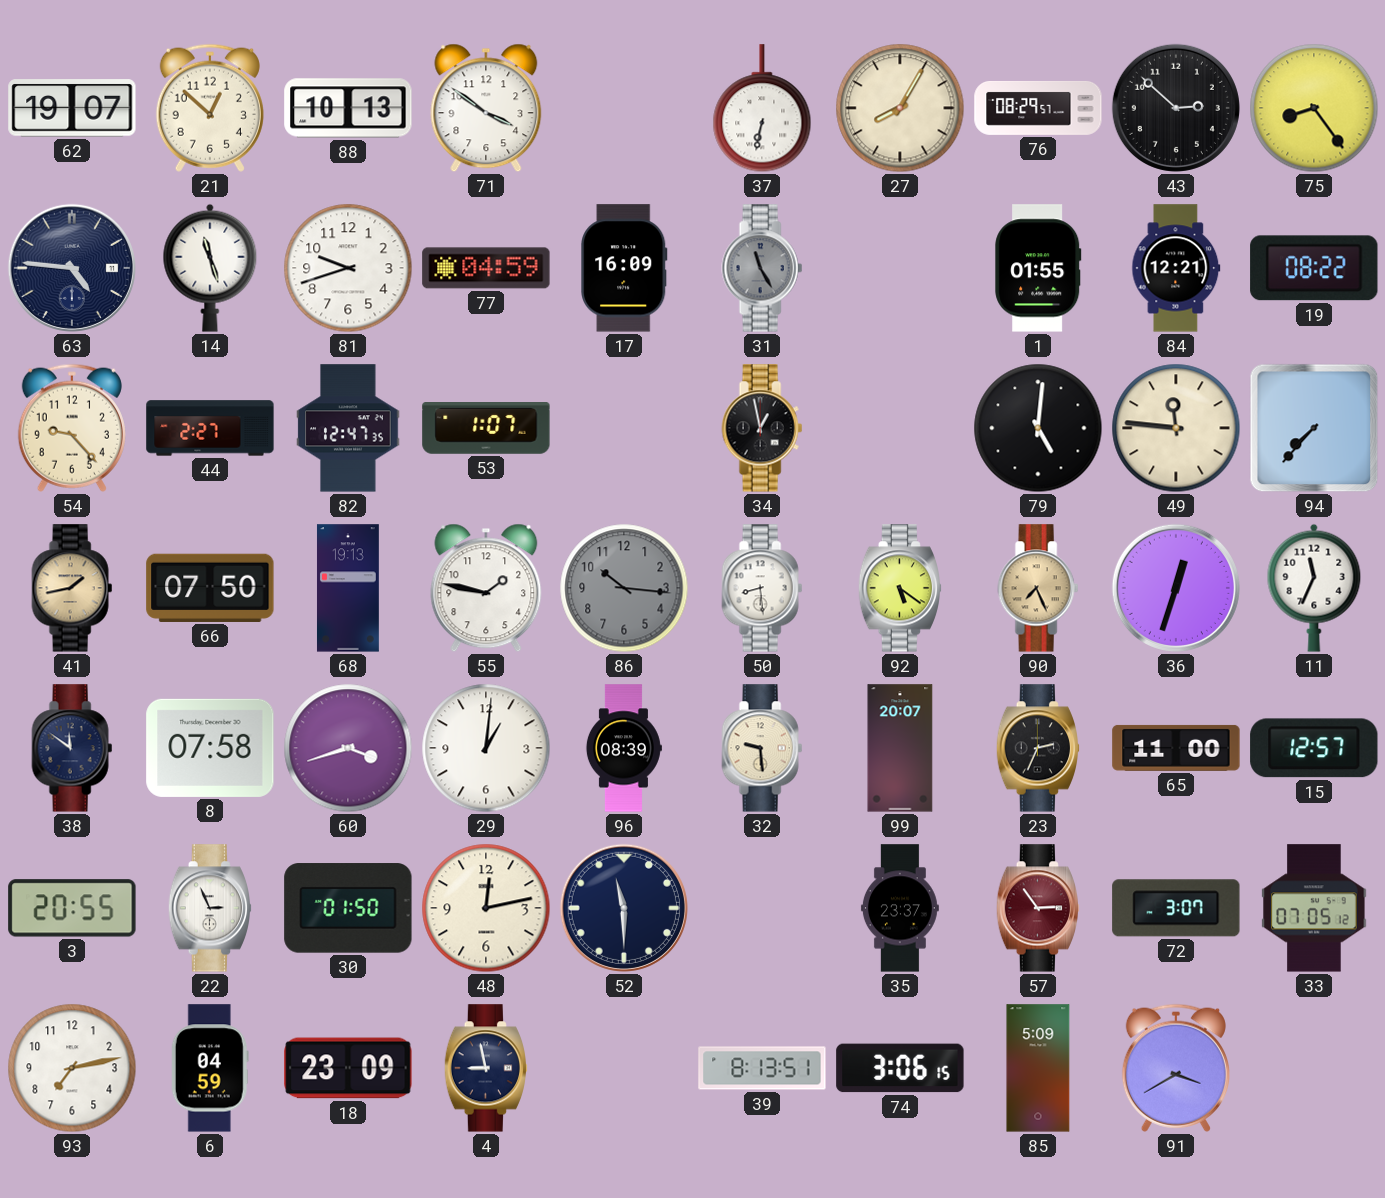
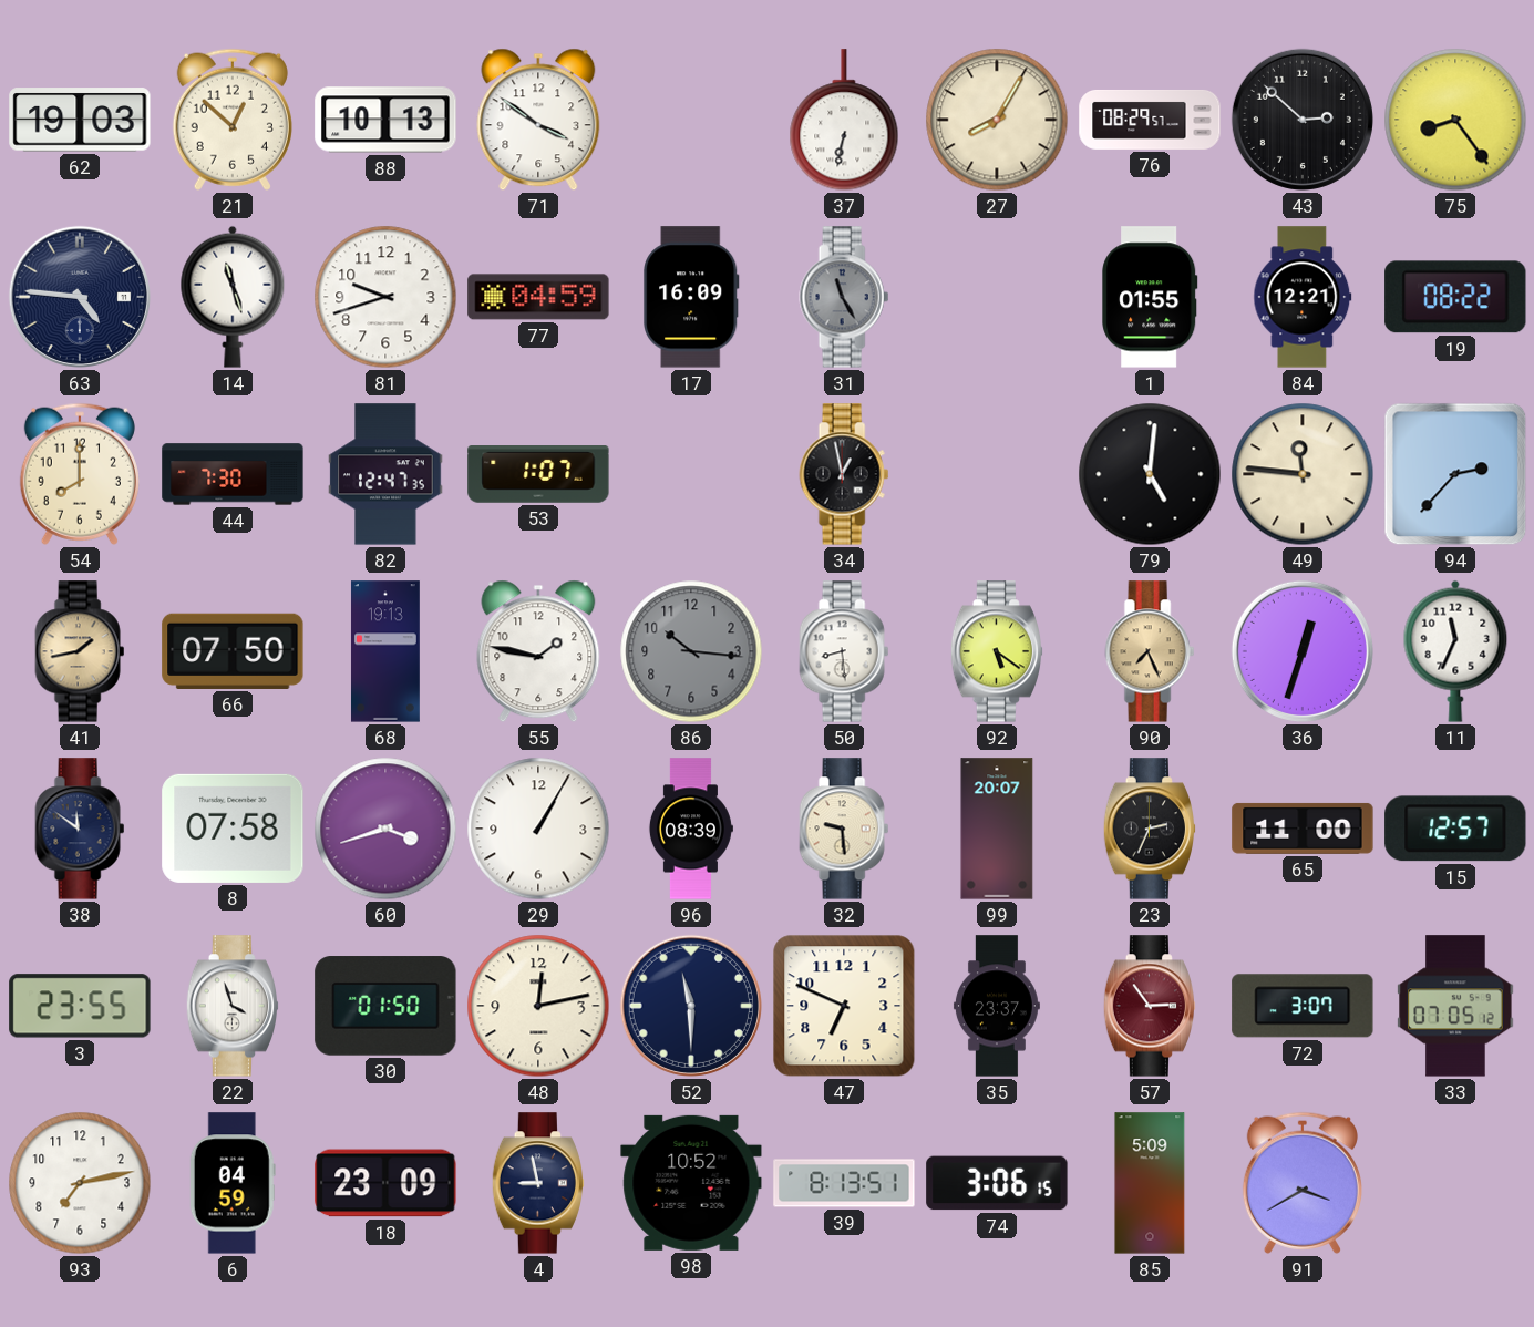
62: 19:07 -> 19:03 (80, 120)
54: 9:23 -> 8:00 (80, 474)
44: 2:27 -> 7:30 (233, 474)
94: 7:37 -> 2:37 (1455, 474)
29: 1:01 -> 1:05 (538, 829)
3: 20:55 -> 23:55 (80, 1006)
22: 2:56 -> 3:57 (231, 1006)
47: none -> 6:49 (844, 1006)
98: none -> 10:52 (691, 1183)
